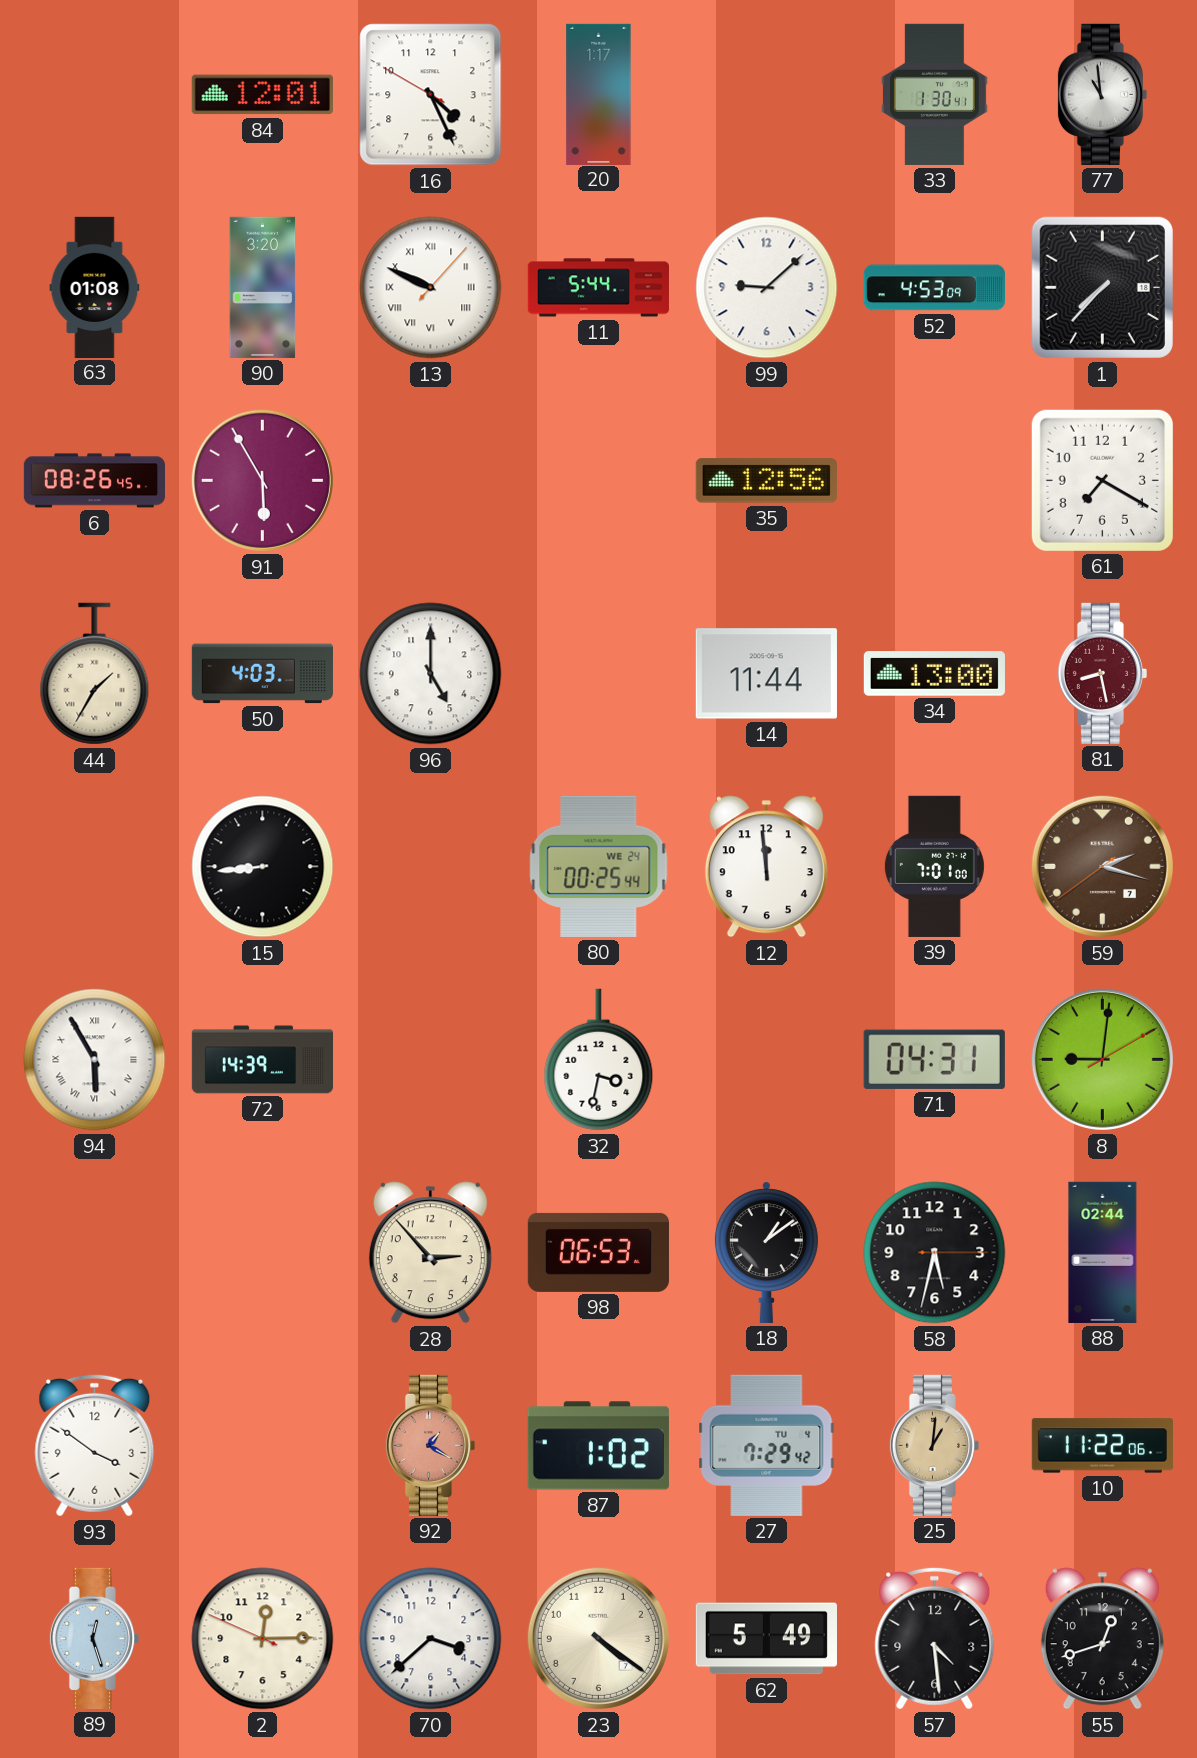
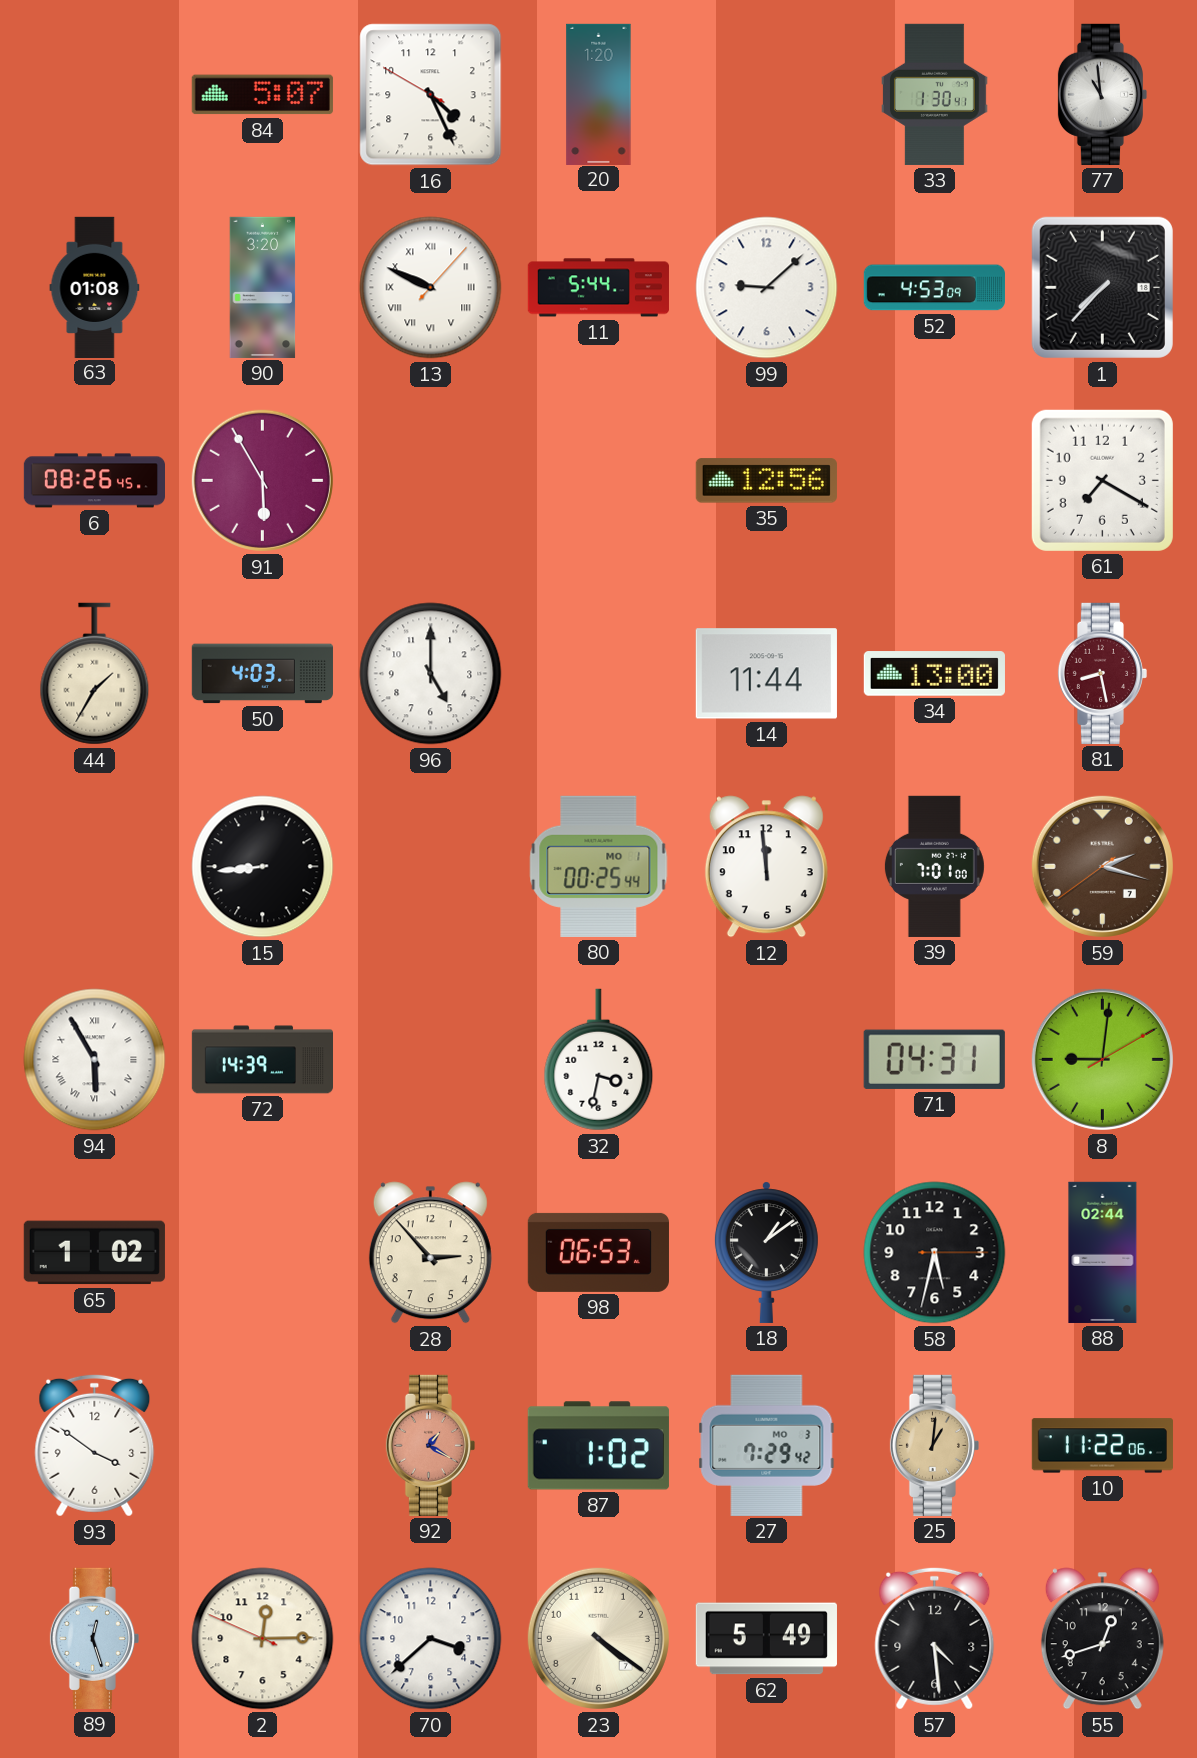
84: 12:01 -> 5:07 (262, 95)
20: 1:17 -> 1:20 (599, 94)
80 date: WE 24 -> MO 1 (599, 866)
65: none -> 1:02 (94, 1253)
27 date: TU 4 -> MO 3 (767, 1445)
